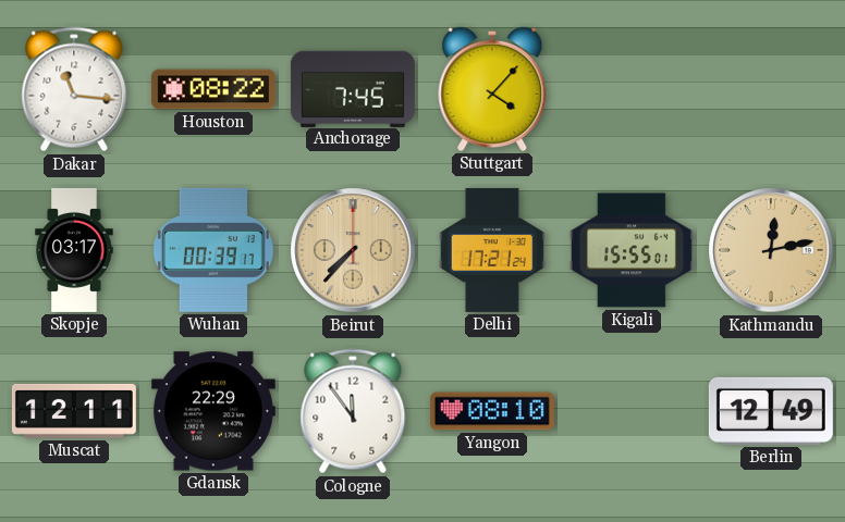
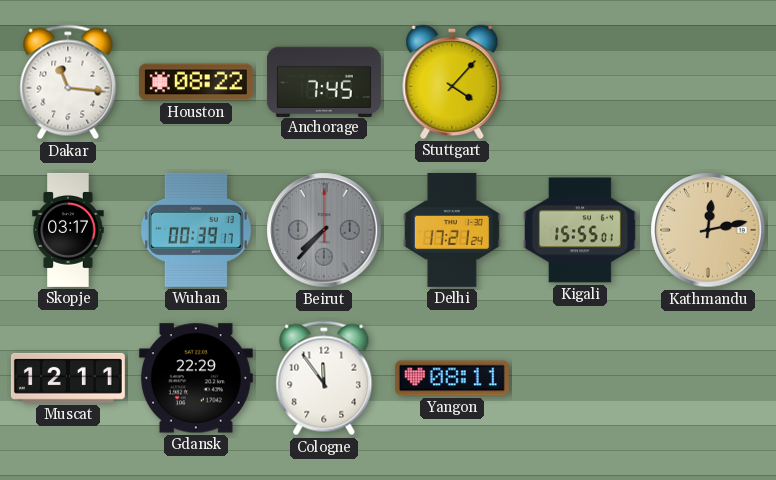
Beirut dial: champagne -> grey (324, 230)
Yangon: 08:10 -> 08:11 (452, 378)
Berlin: 12:49 -> none (771, 411)
